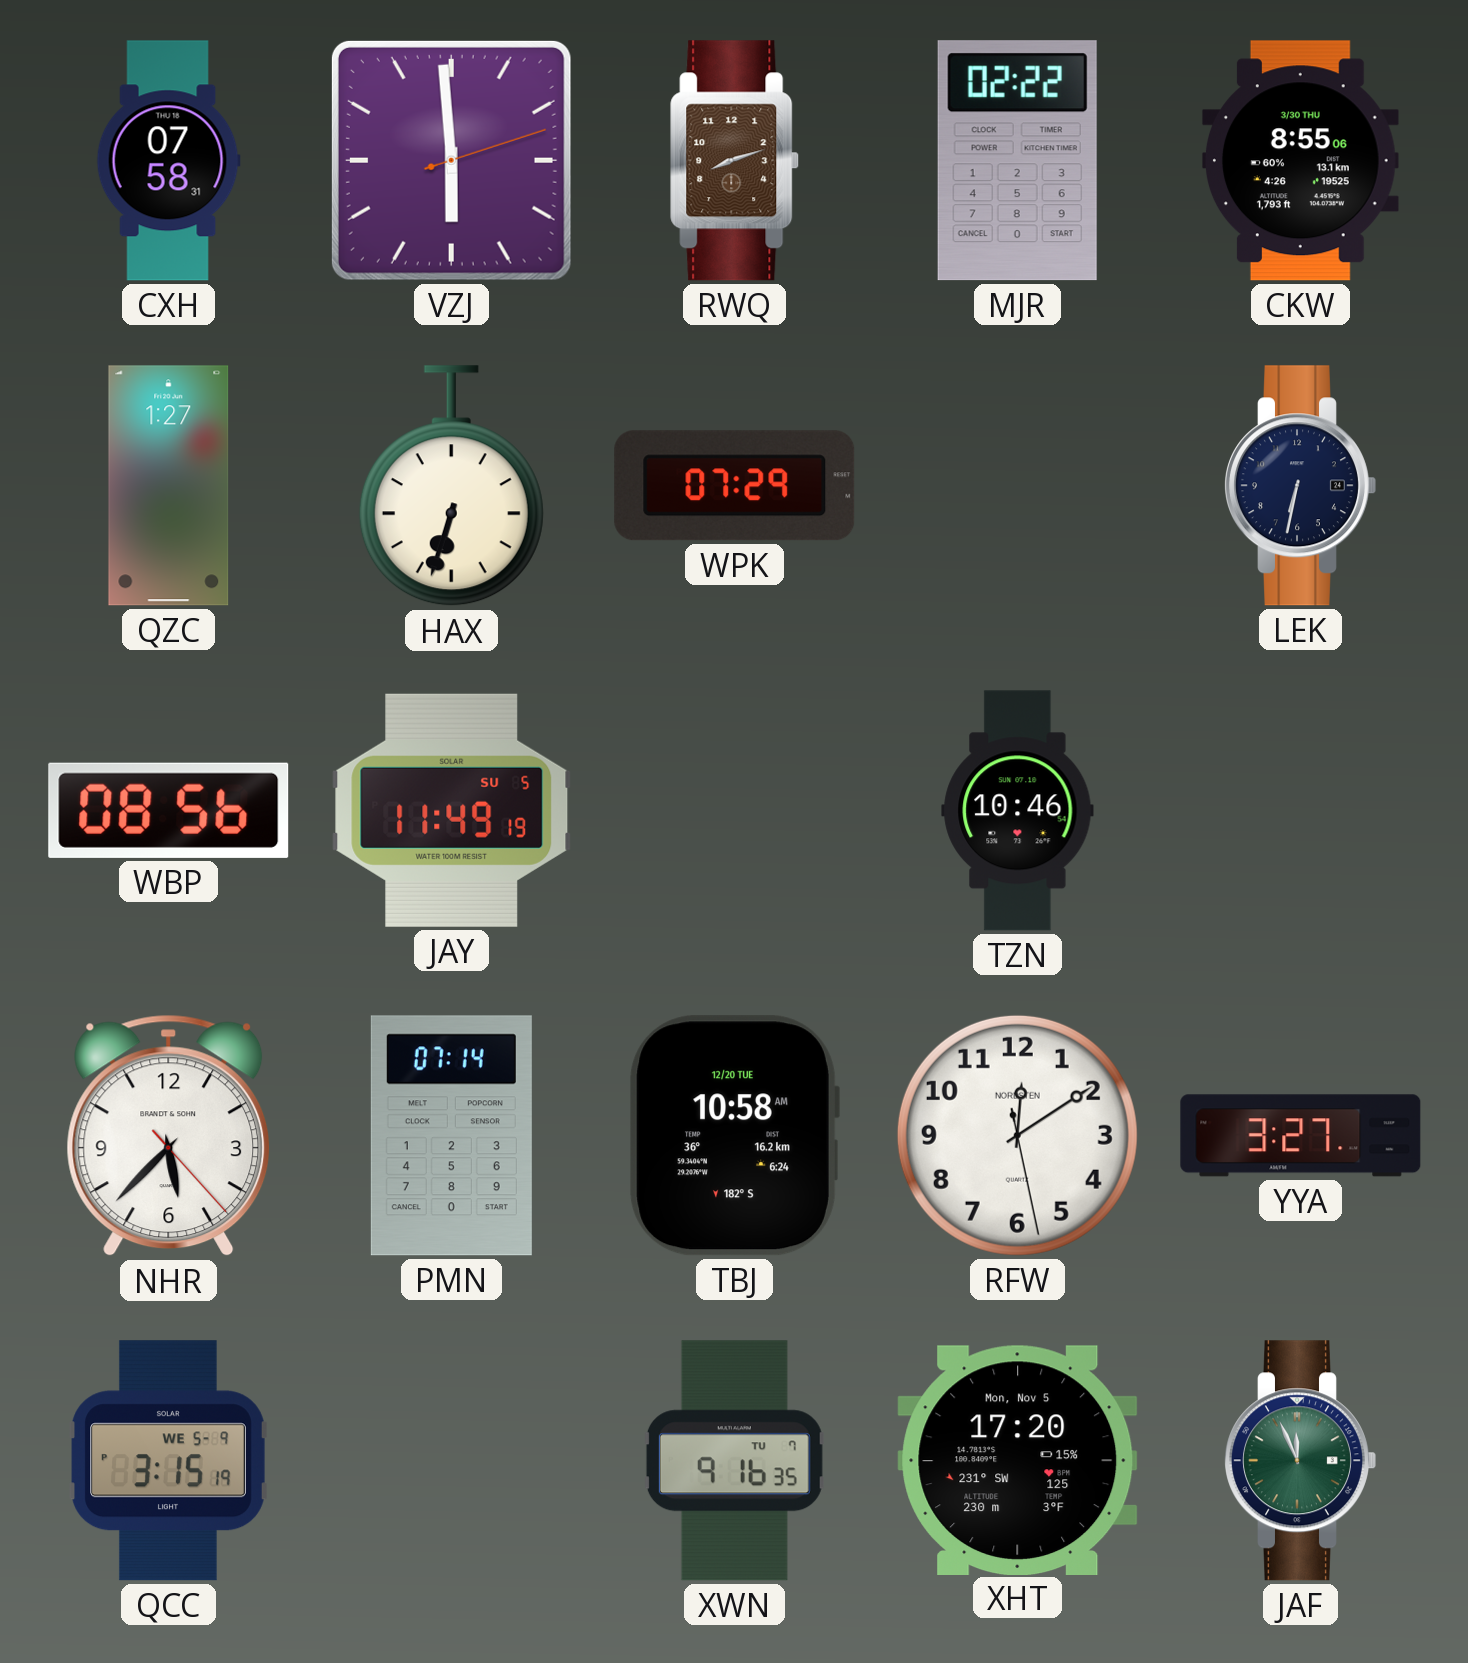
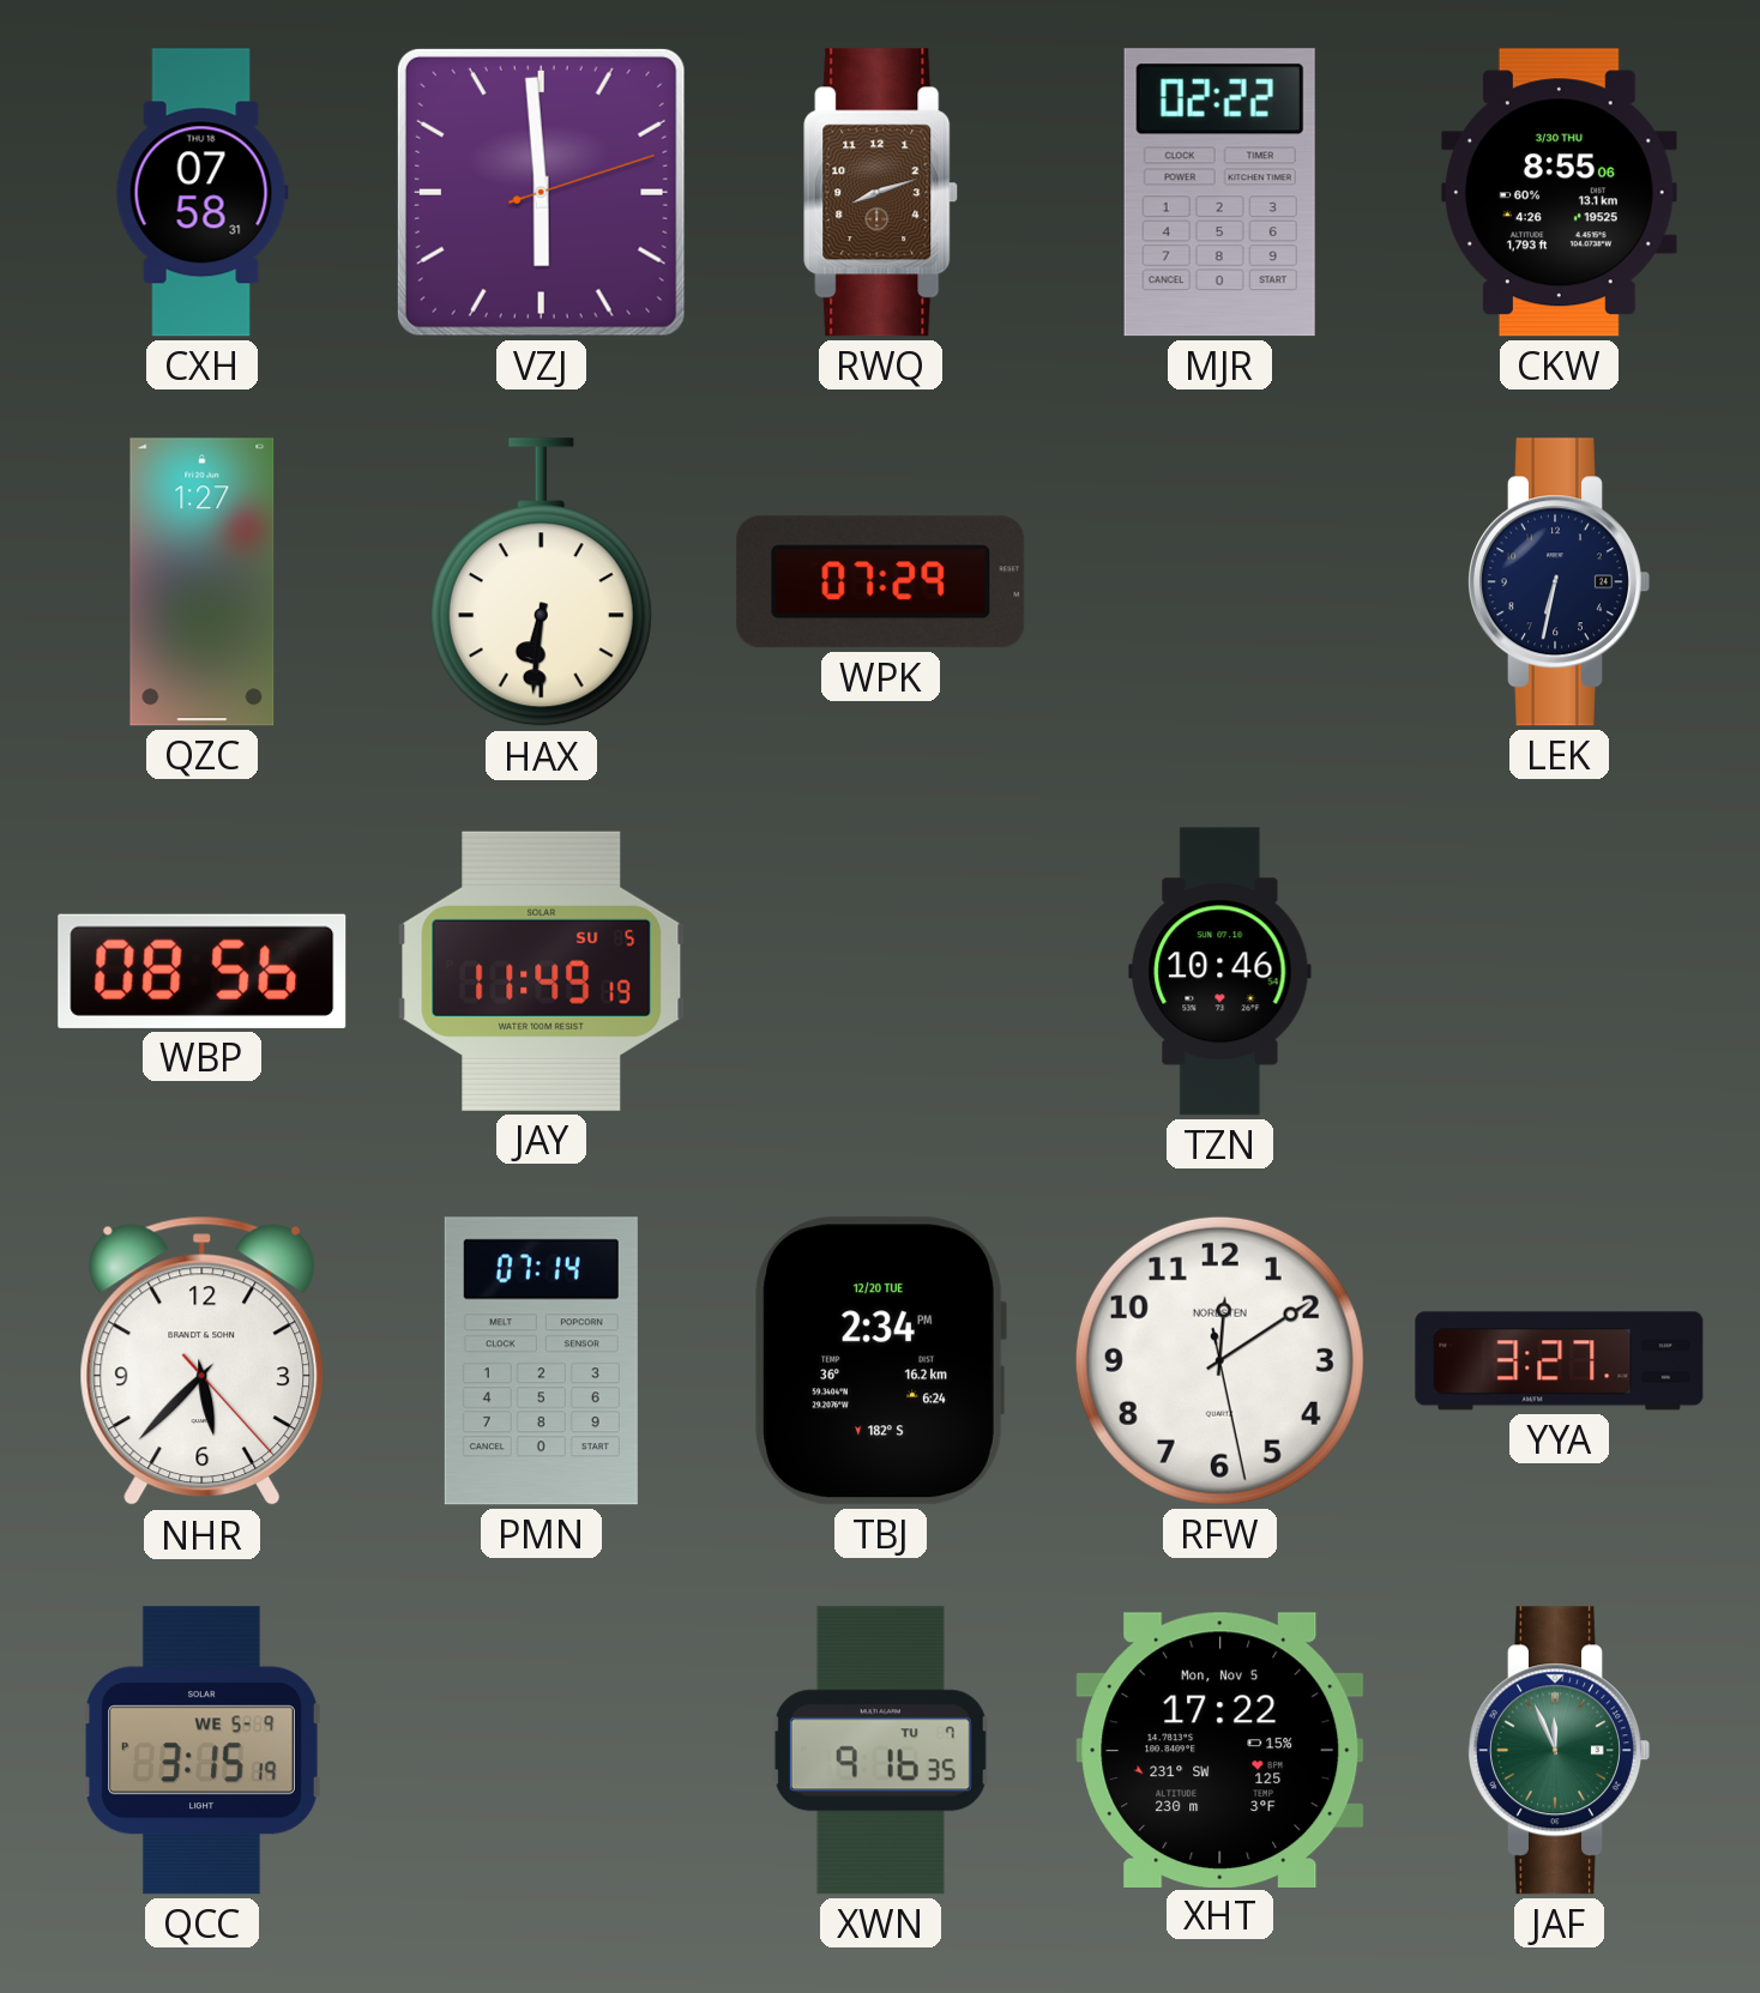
HAX: 6:33 -> 6:31 (541, 582)
TBJ: 10:58 -> 2:34 (880, 1361)
XHT: 17:20 -> 17:22 (1220, 1750)
